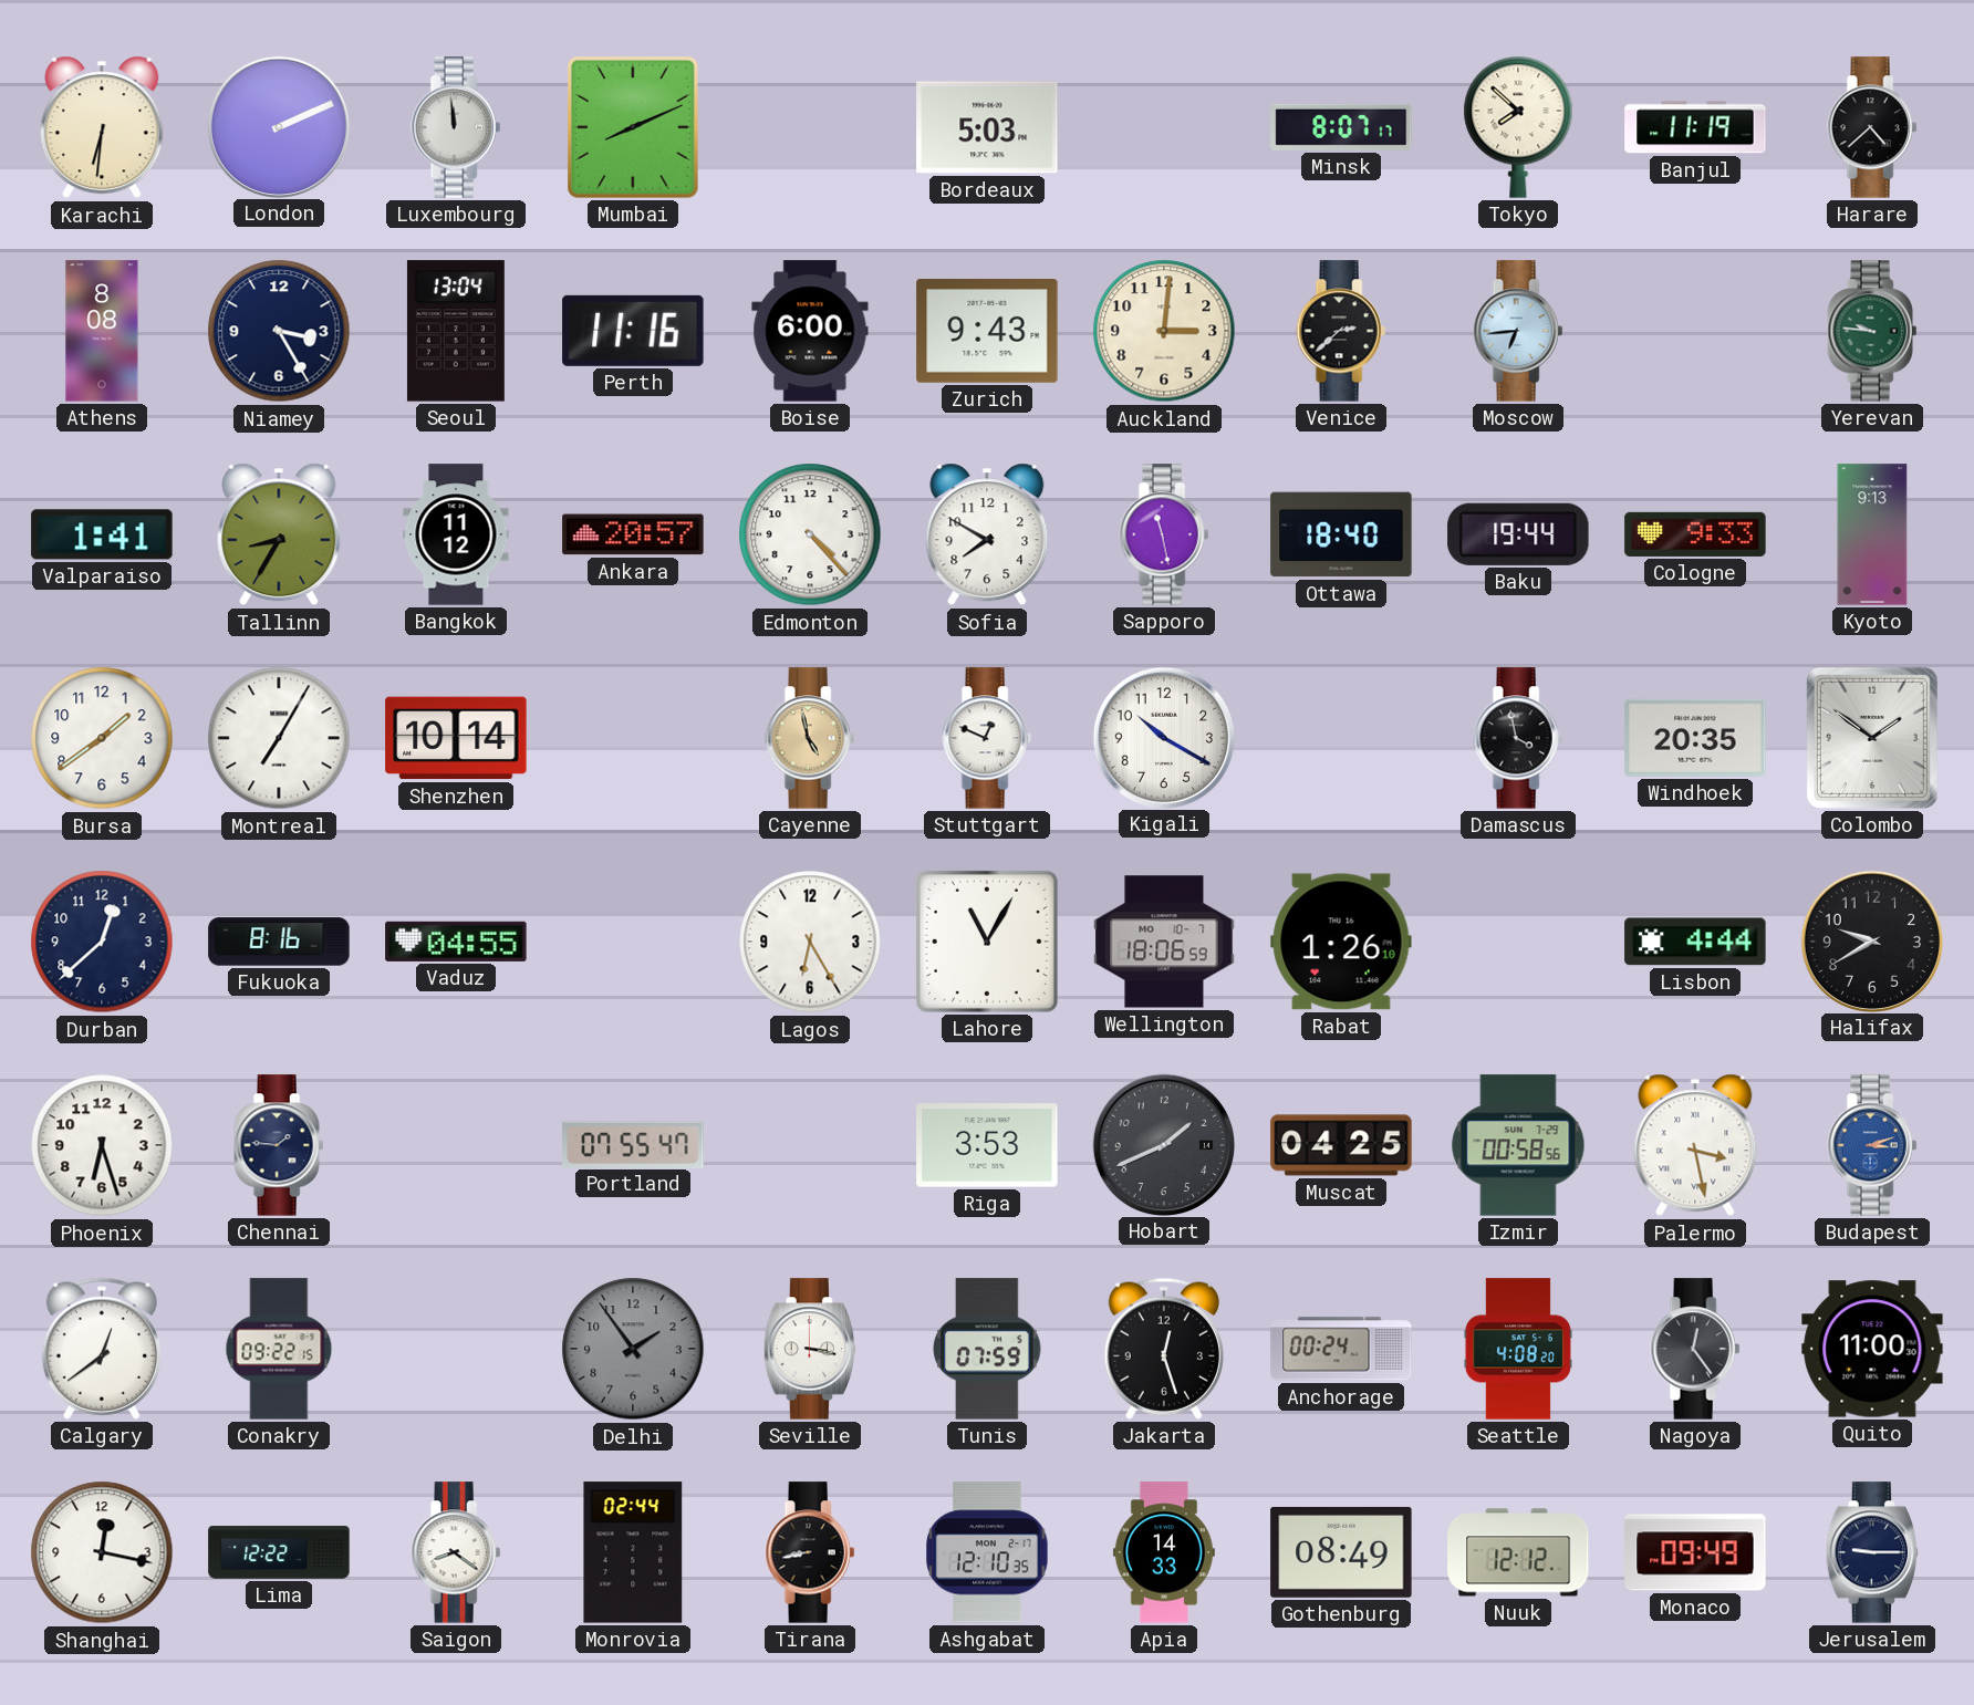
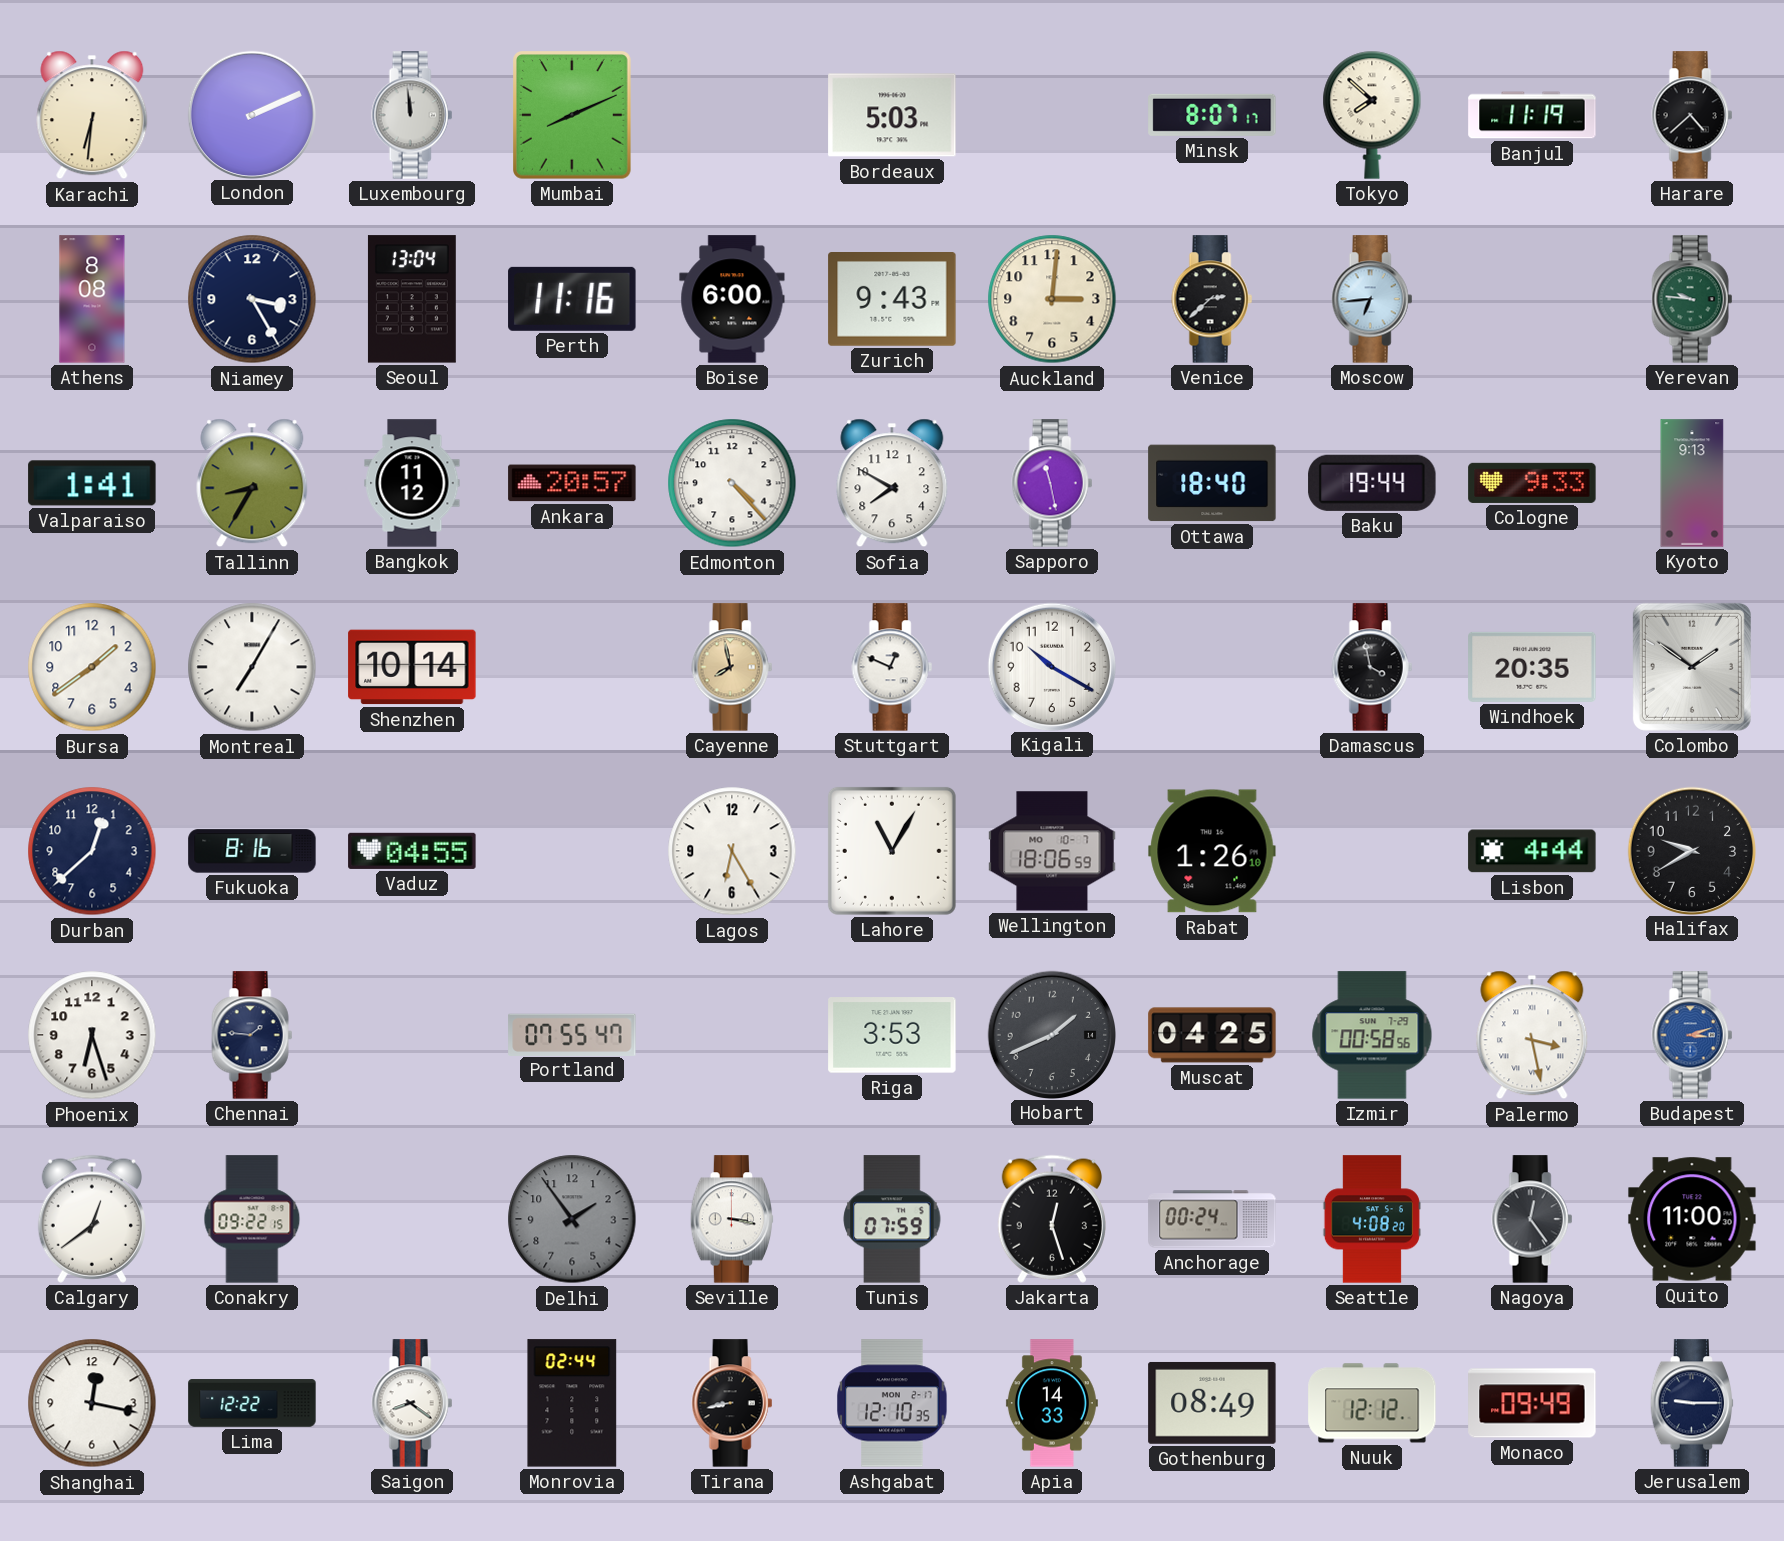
Cayenne: 4:58 -> 7:58 (732, 667)
